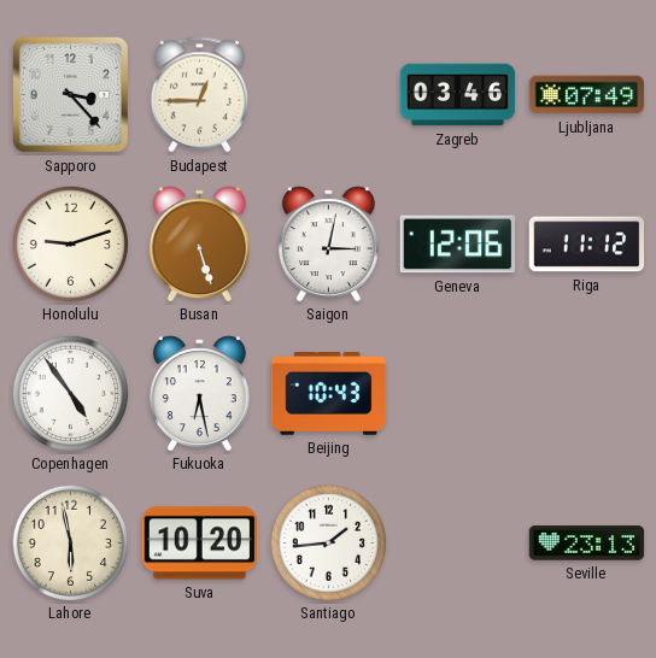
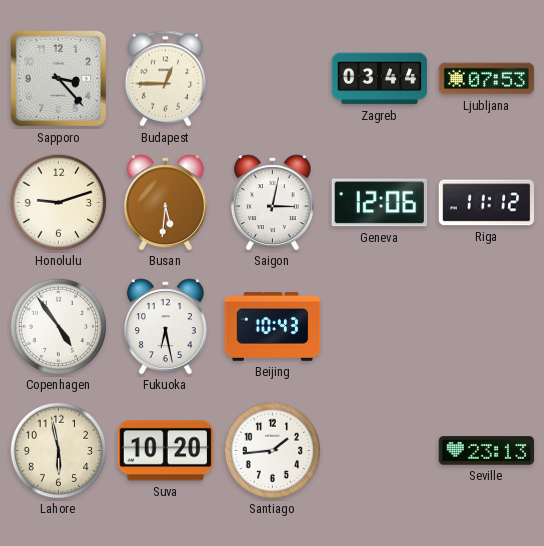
Zagreb: 03:46 -> 03:44 (380, 79)
Ljubljana: 07:49 -> 07:53 (487, 79)
Busan: 5:27 -> 5:31 (165, 202)
